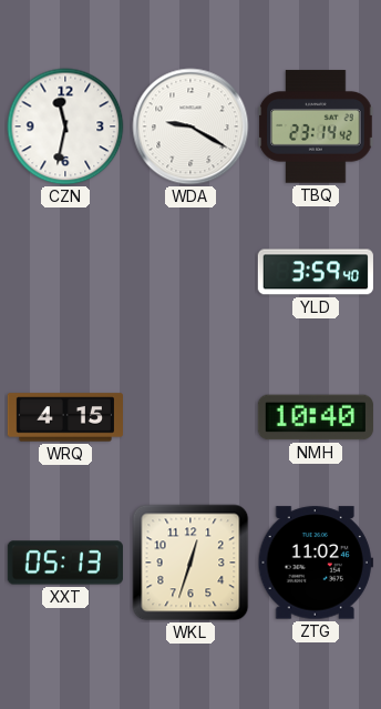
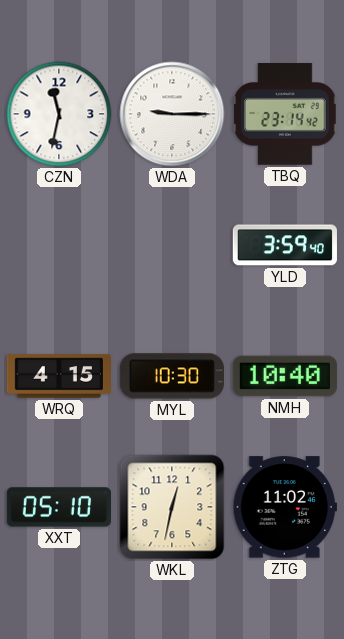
WDA: 9:20 -> 9:15 (172, 114)
MYL: none -> 10:30 (172, 376)
XXT: 05:13 -> 05:10 (59, 507)
WKL: 12:33 -> 12:32 (172, 507)
